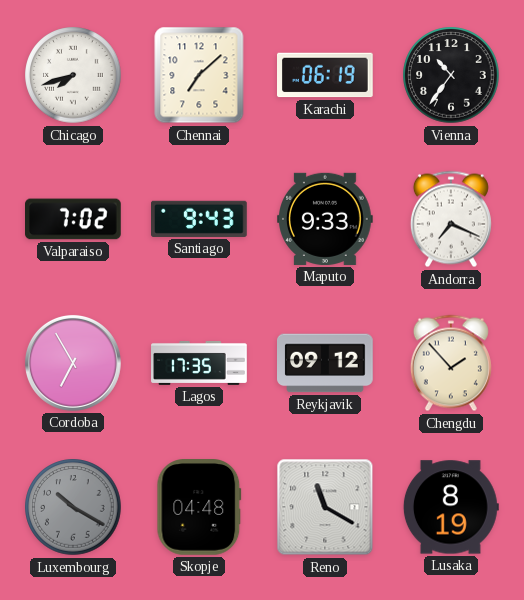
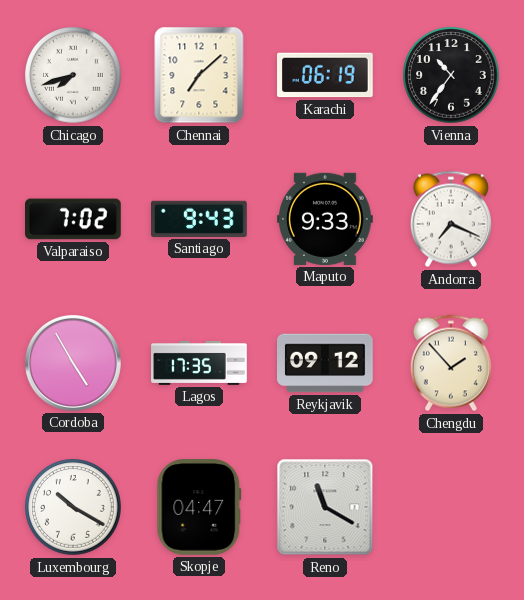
Cordoba: 6:55 -> 4:55 (73, 363)
Luxembourg dial: grey -> white (73, 507)
Skopje: 04:48 -> 04:47 (199, 508)
Lusaka: 8:19 -> none (451, 507)
